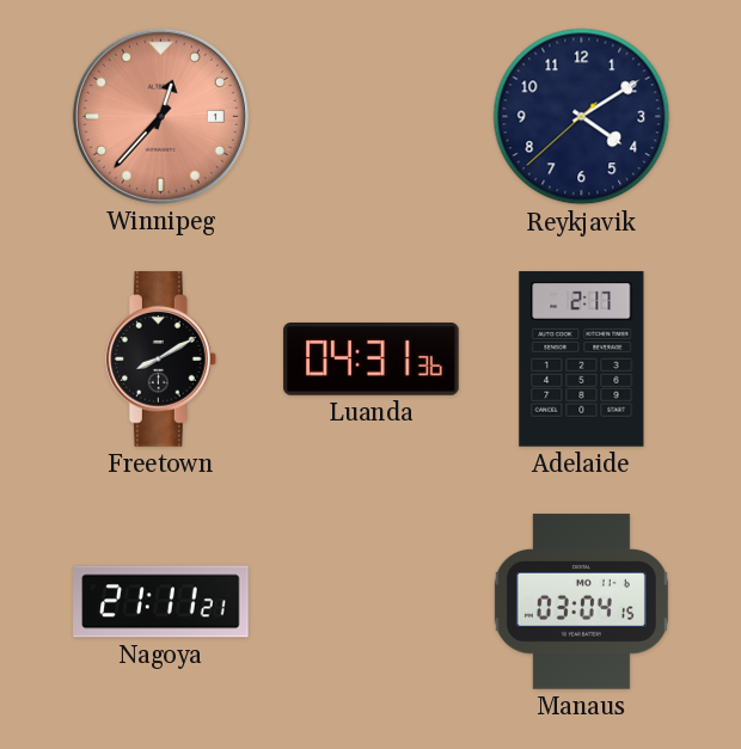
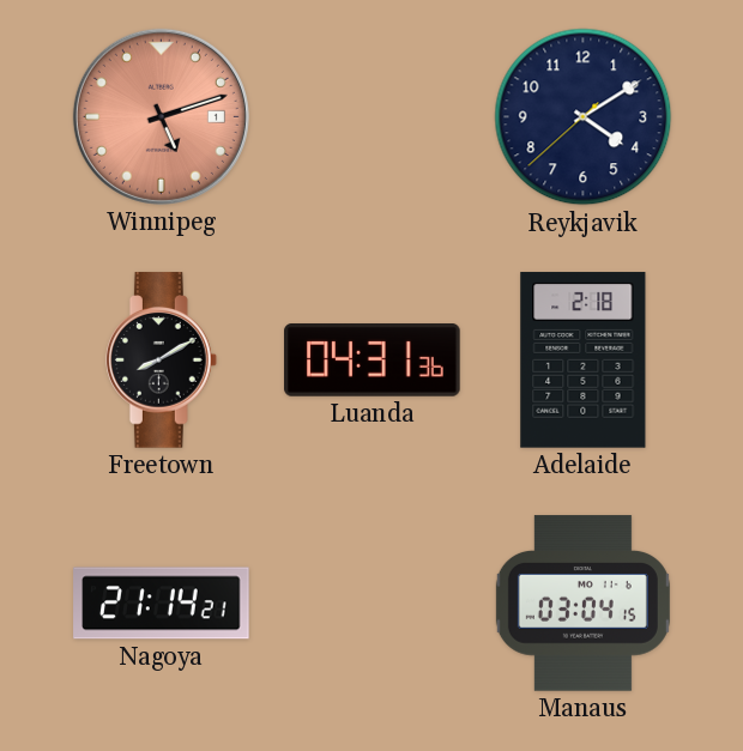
Winnipeg: 12:37 -> 5:12 (161, 116)
Adelaide: 2:17 -> 2:18 (584, 361)
Nagoya: 21:11 -> 21:14 (162, 604)
